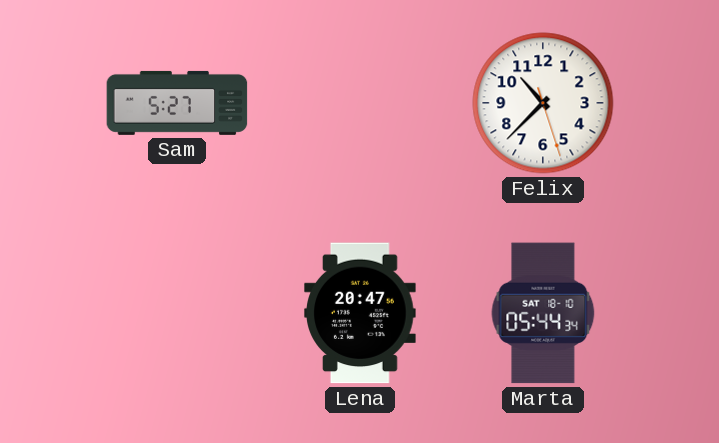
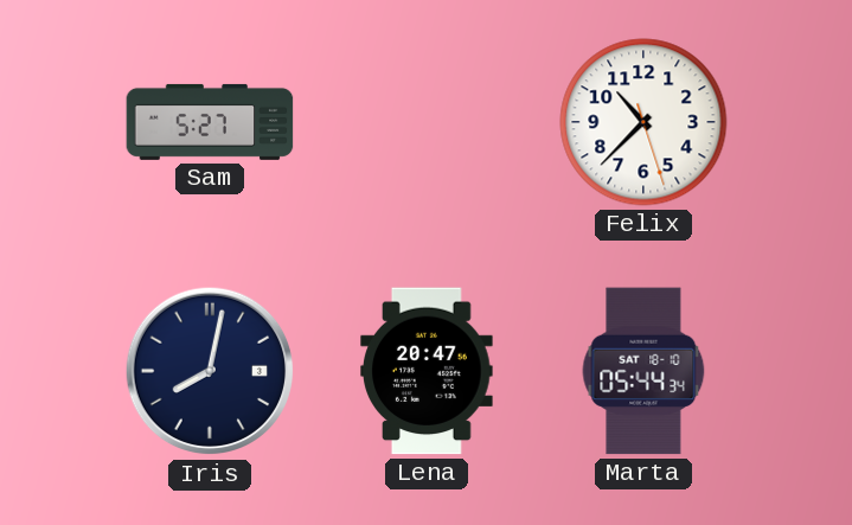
Iris: none -> 8:02 (210, 371)
